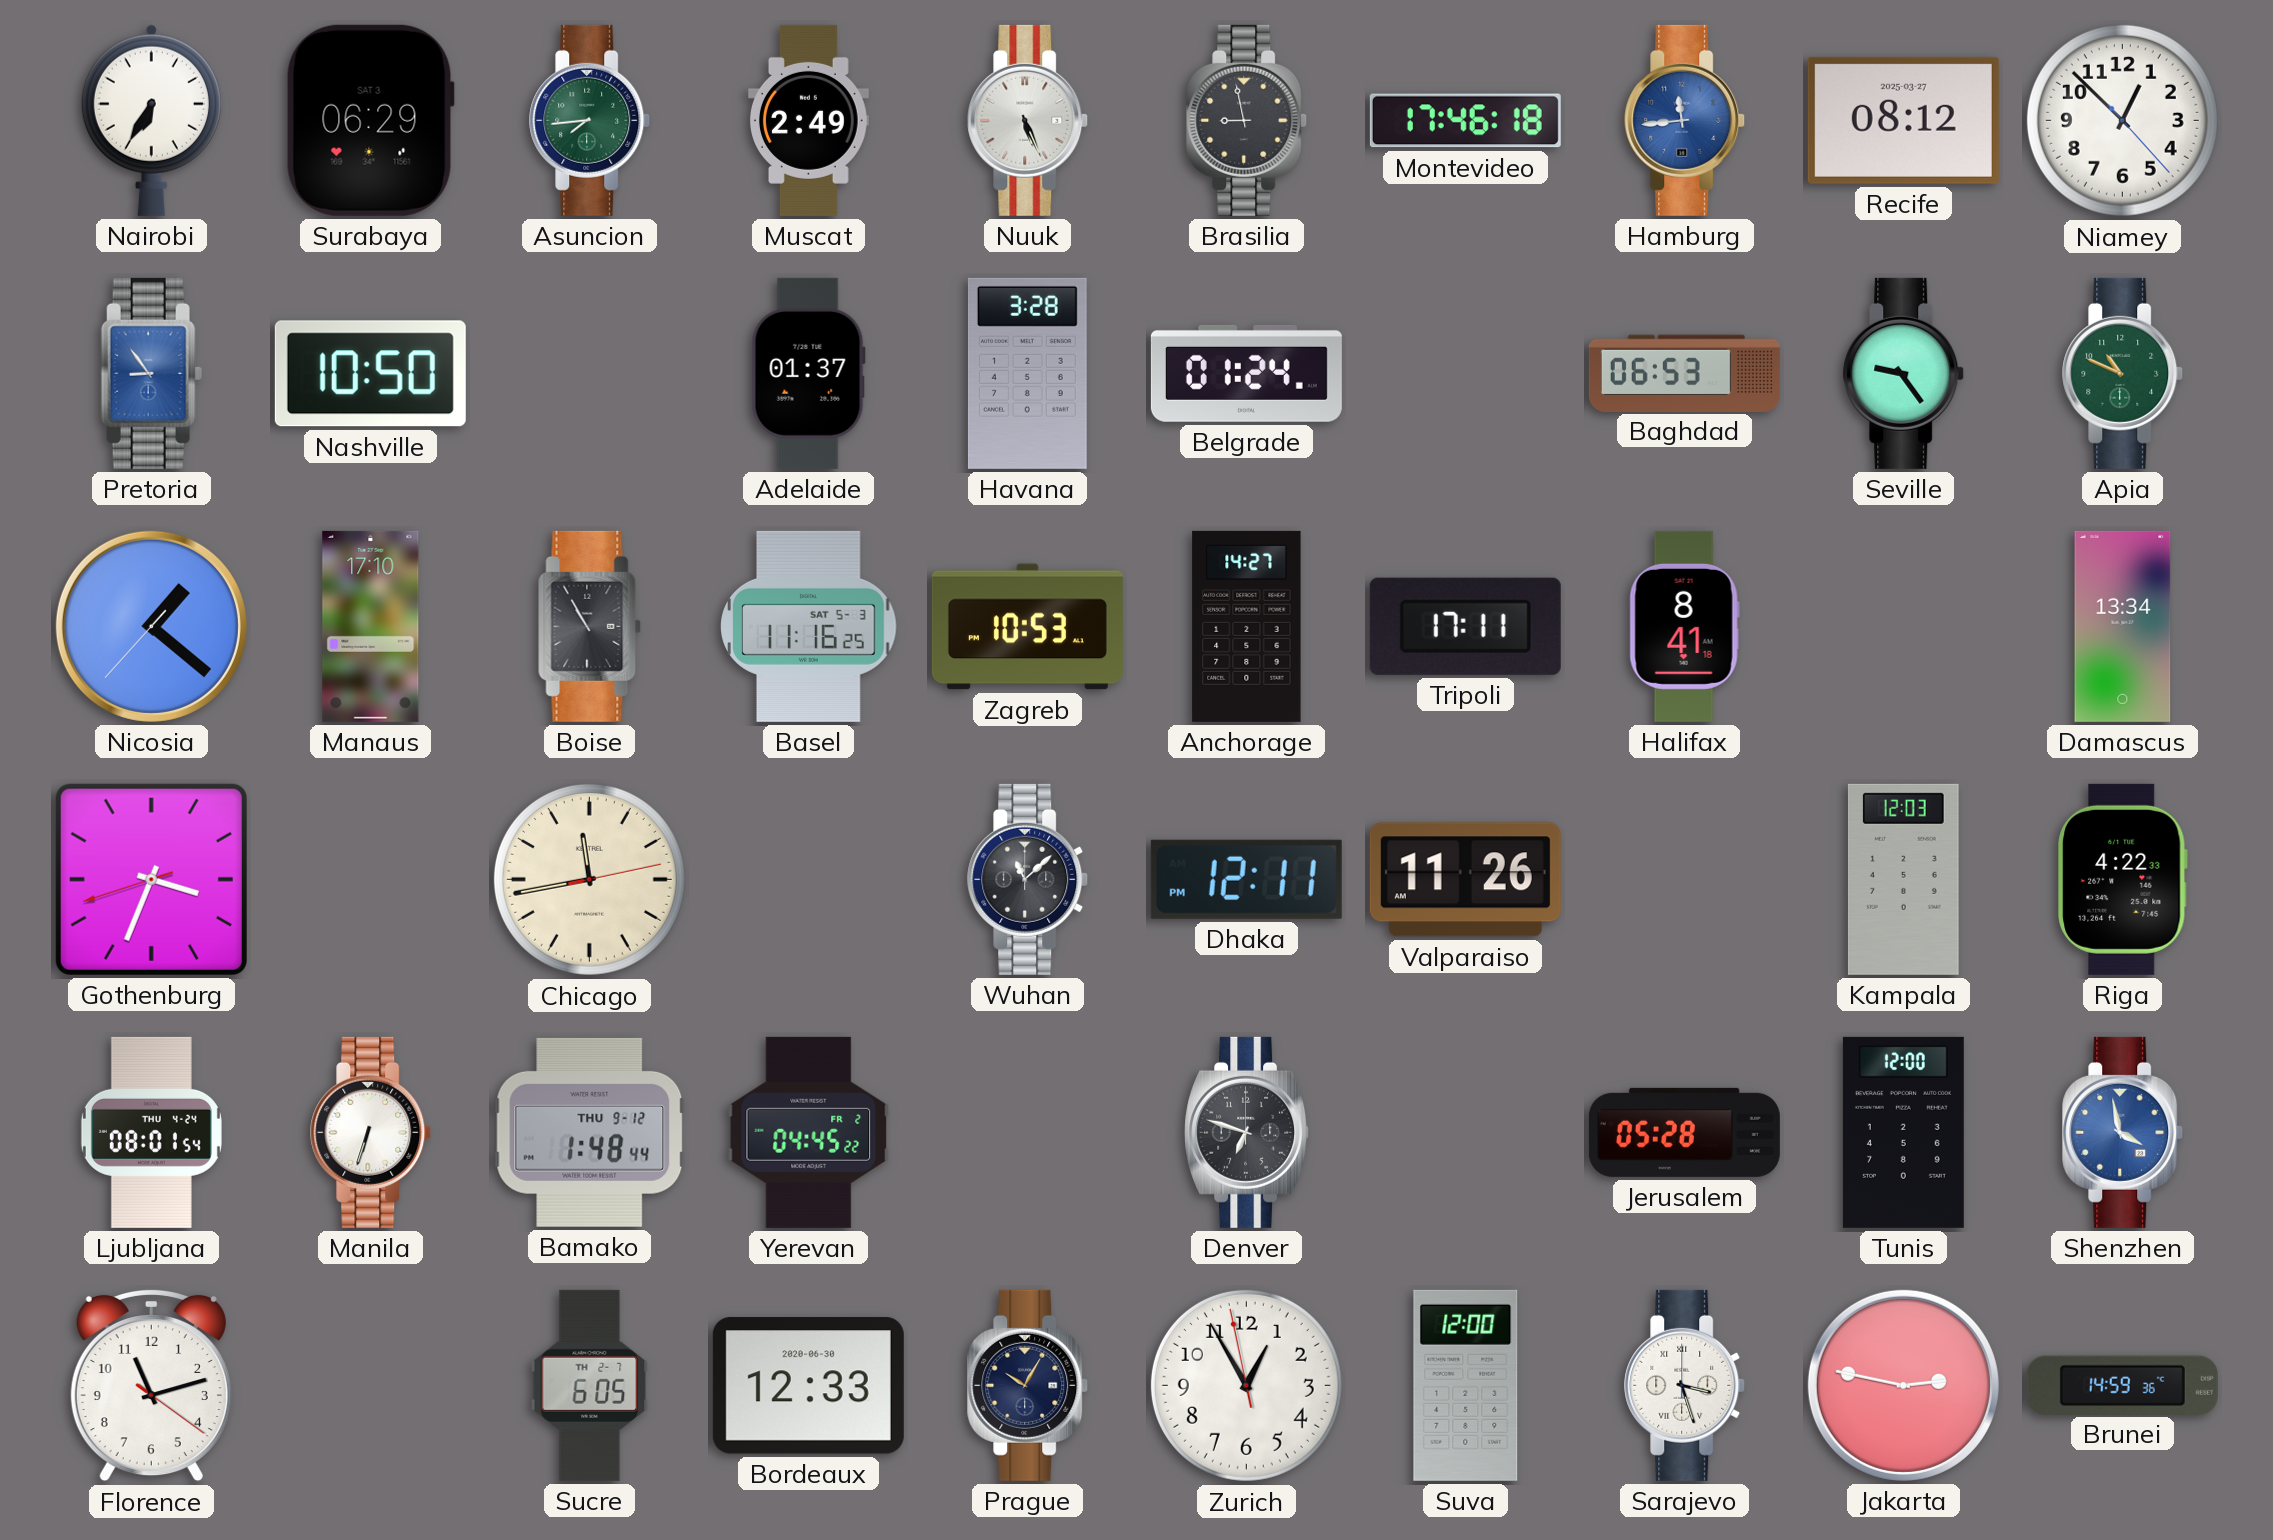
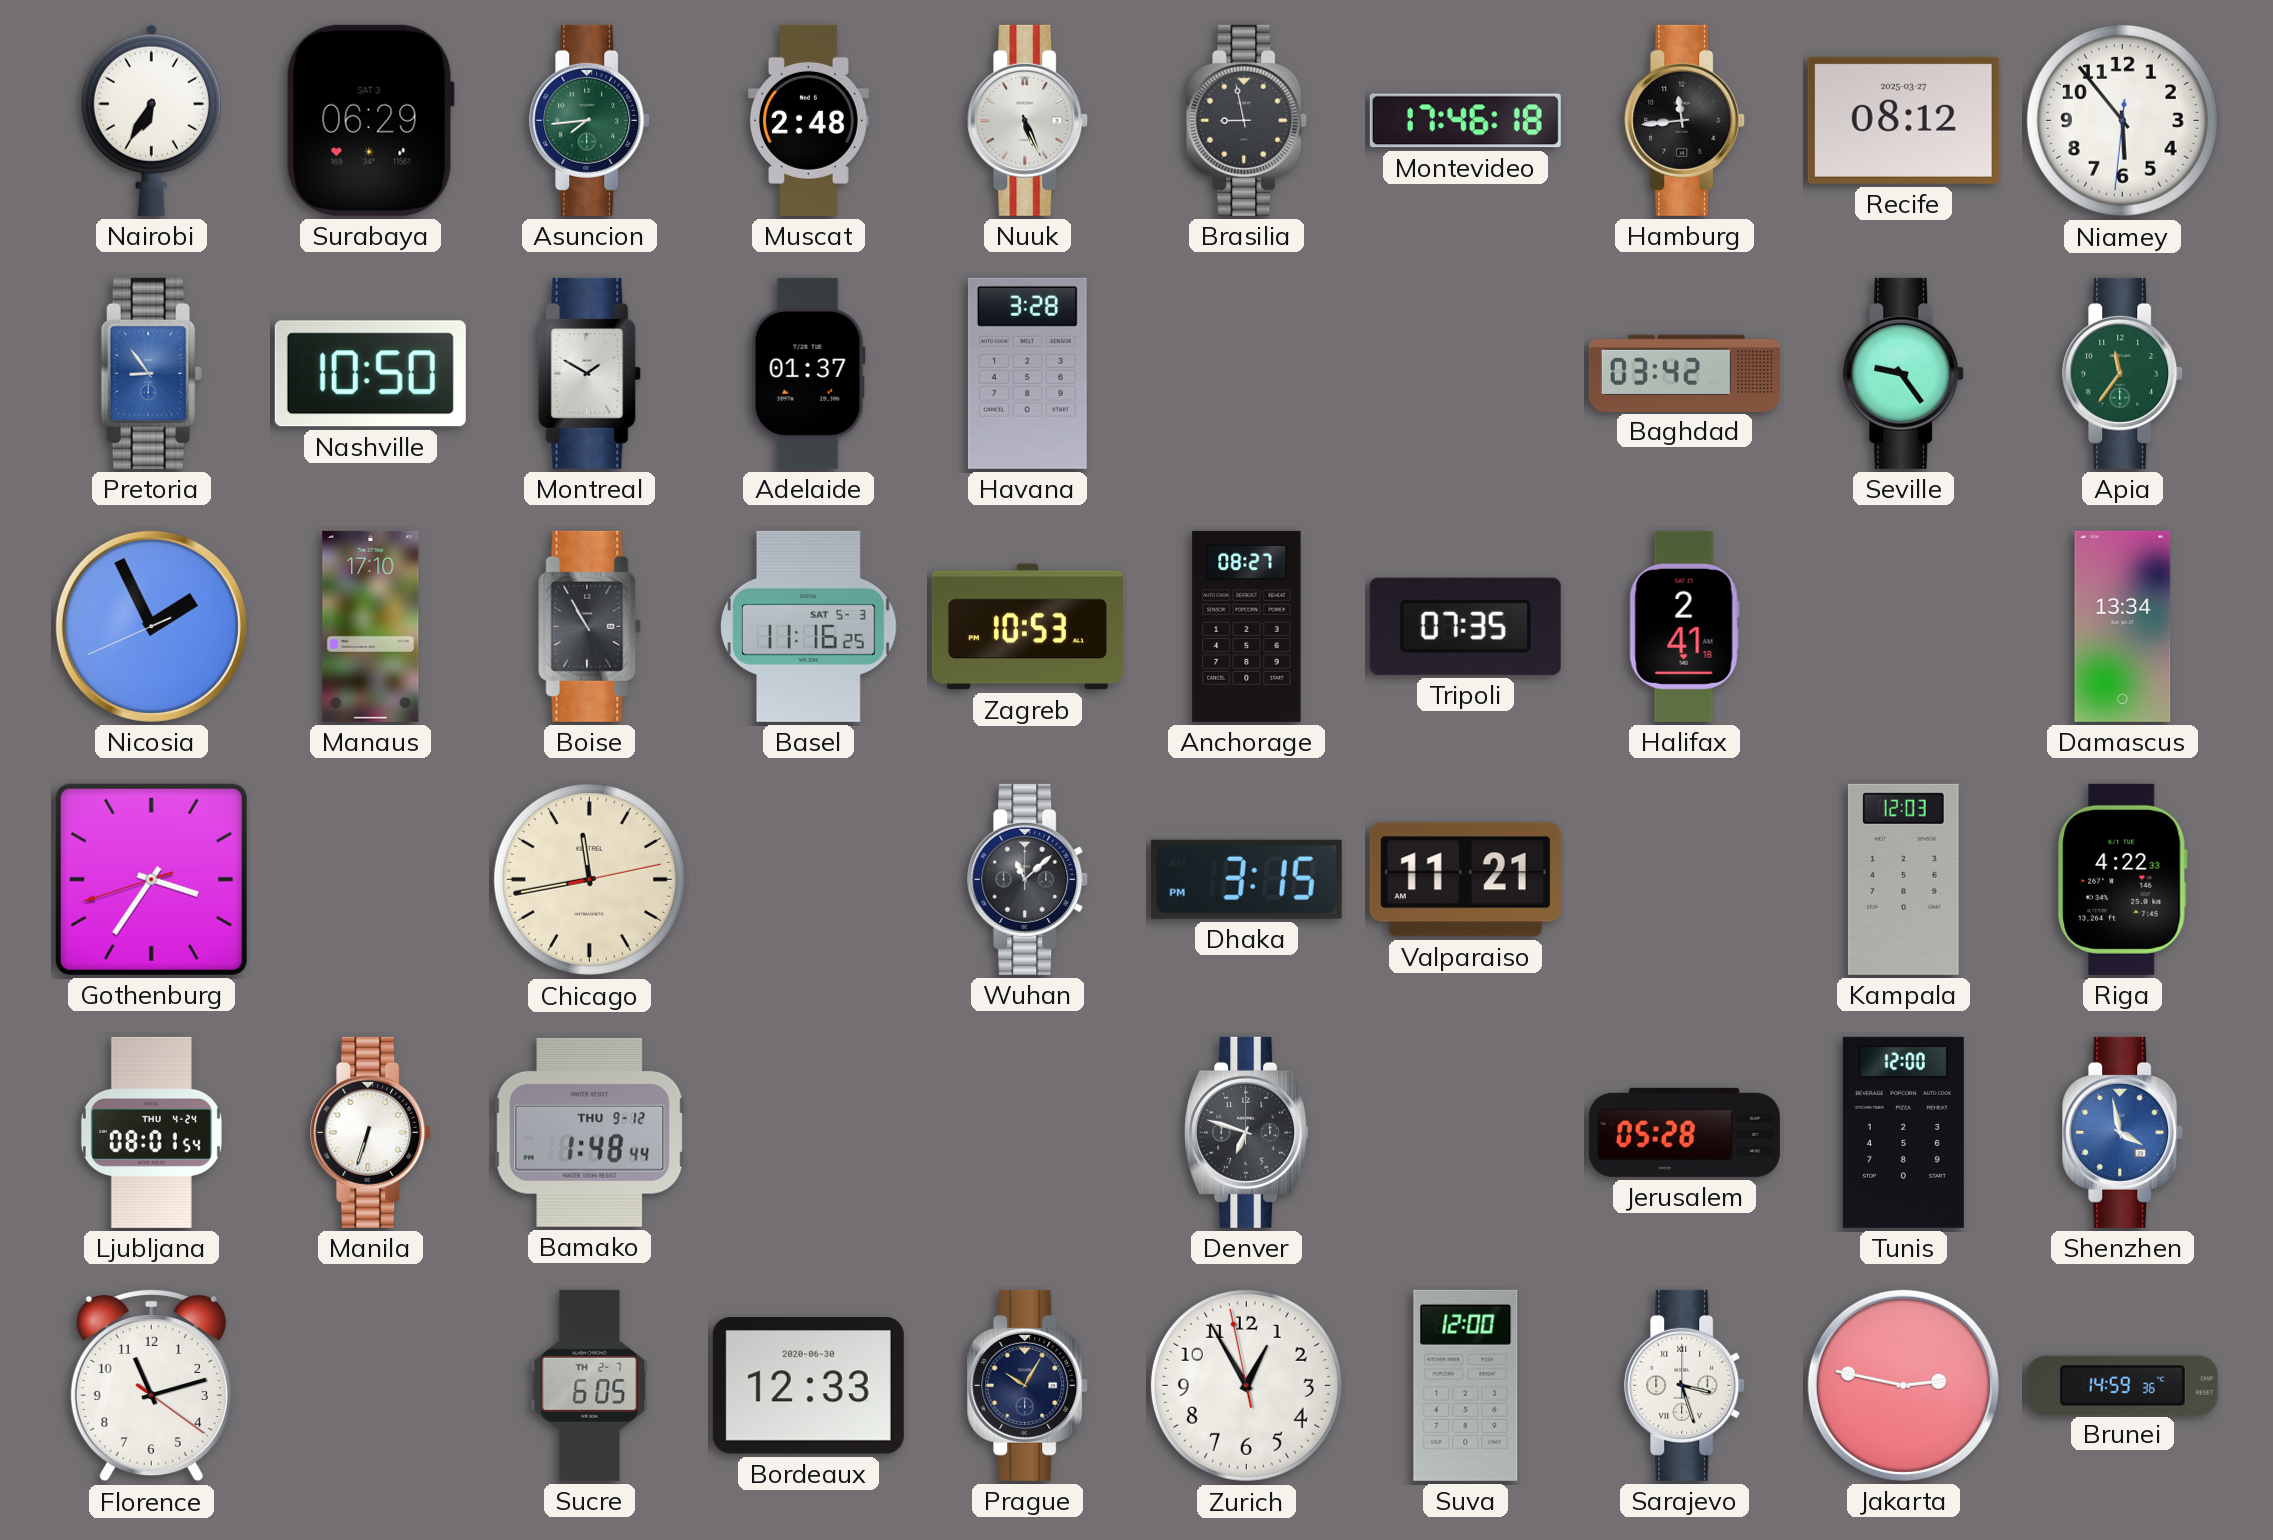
Muscat: 2:49 -> 2:48 (809, 120)
Hamburg dial: blue -> black (1685, 120)
Niamey: 12:52 -> 5:53 (2122, 120)
Montreal: none -> 1:50 (590, 373)
Belgrade: 01:24 -> none (1246, 373)
Baghdad: 06:53 -> 03:42 (1684, 373)
Apia: 10:49 -> 11:36 (2123, 373)
Nicosia: 1:21 -> 1:55 (151, 626)
Anchorage: 14:27 -> 08:27 (1247, 626)
Tripoli: 17:11 -> 07:35 (1465, 626)
Halifax: 8:41 -> 2:41 (1684, 626)
Gothenburg: 3:33 -> 3:35 (151, 879)
Dhaka: 12:11 -> 3:15 (1246, 879)
Valparaiso: 11:26 -> 11:21 (1465, 880)
Yerevan: 04:45 -> none (809, 1132)
